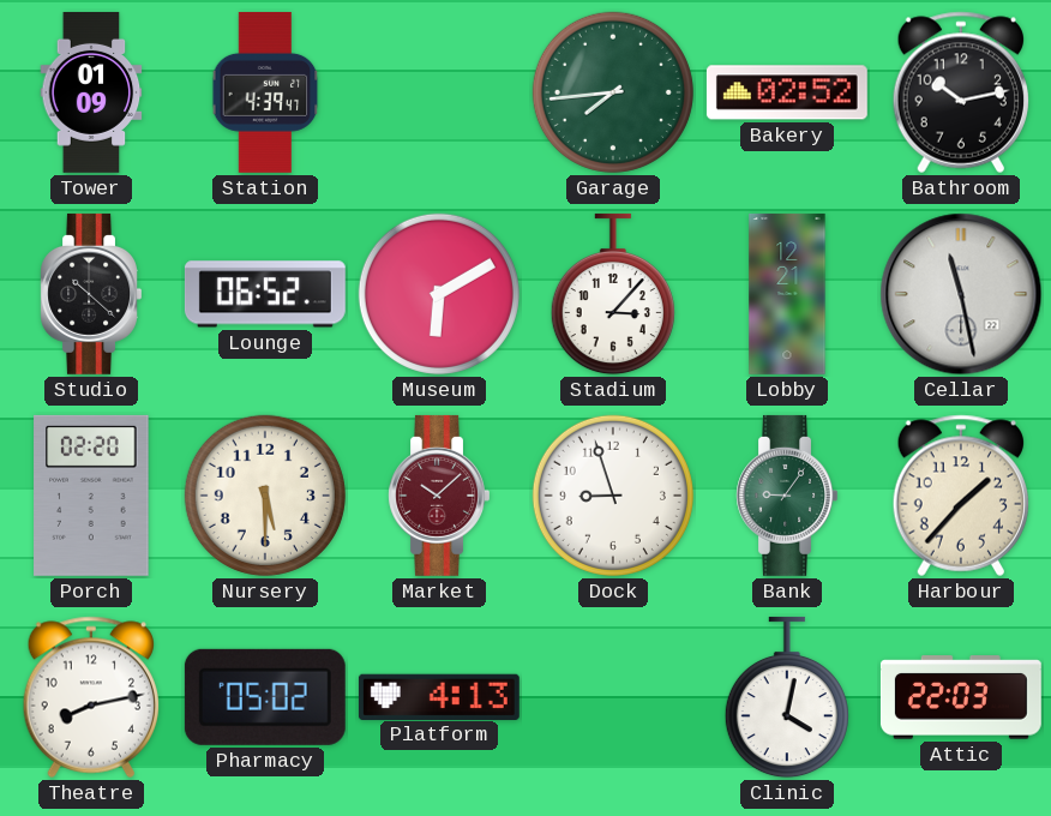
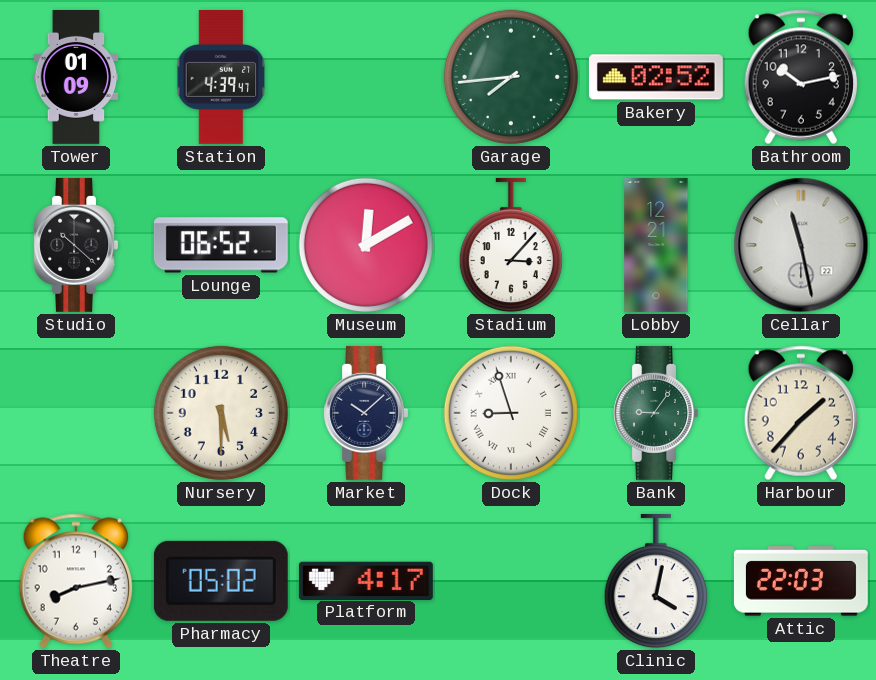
Museum: 6:10 -> 12:10 (366, 245)
Porch: 02:20 -> none (91, 496)
Market dial: burgundy -> navy (365, 413)
Dock numerals: Arabic -> Roman (511, 413)
Platform: 4:13 -> 4:17 (366, 580)
